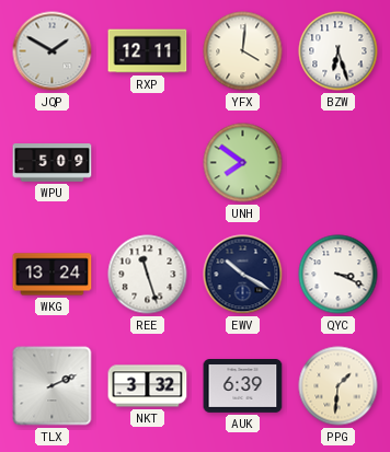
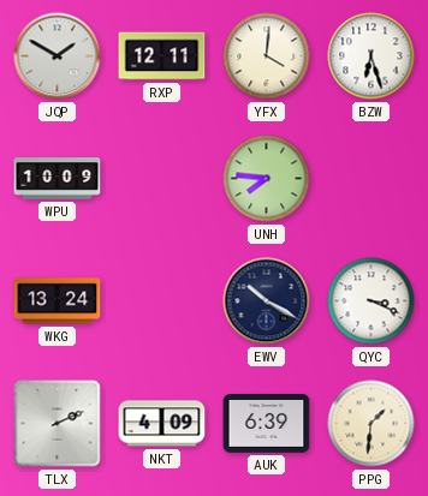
WPU: 5:09 -> 10:09 (58, 179)
UNH: 7:51 -> 7:46 (267, 179)
REE: 11:27 -> none (148, 275)
NKT: 3:32 -> 4:09 (162, 424)
